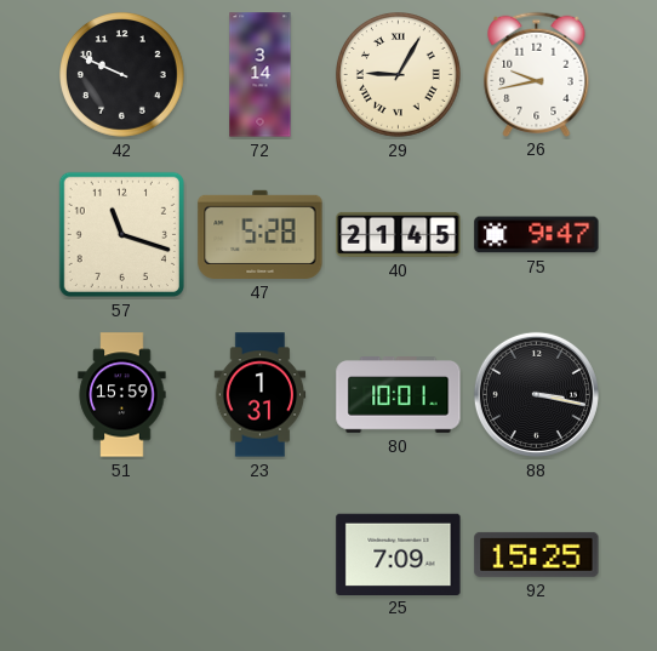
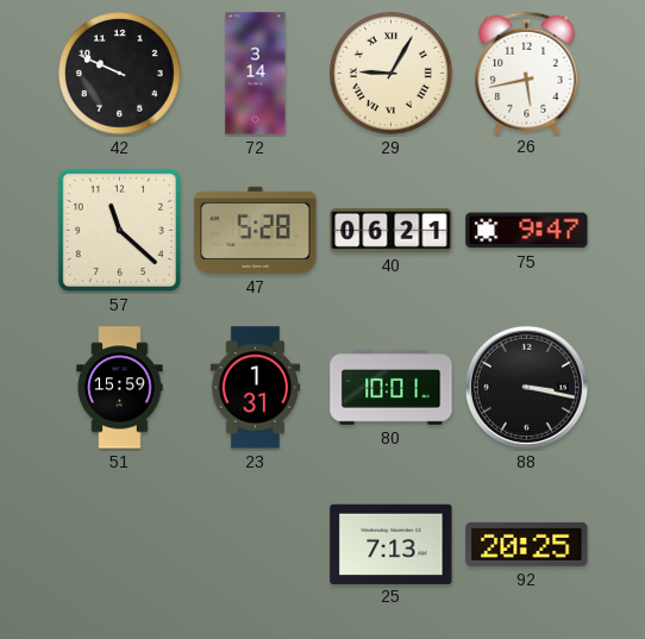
26: 9:43 -> 5:43 (527, 73)
57: 11:18 -> 11:22 (119, 230)
40: 21:45 -> 06:21 (392, 230)
25: 7:09 -> 7:13 (392, 544)
92: 15:25 -> 20:25 (527, 544)
